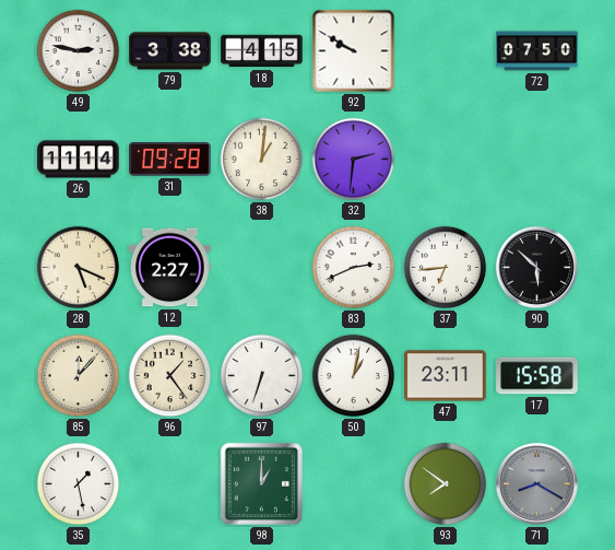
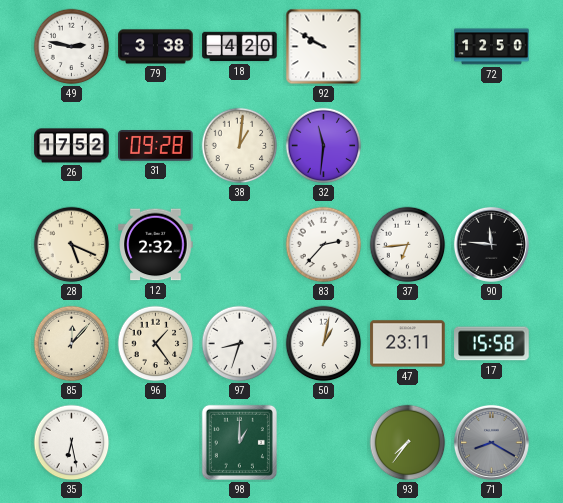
18: 4:15 -> 4:20 (240, 47)
72: 07:50 -> 12:50 (492, 47)
26: 11:14 -> 17:52 (72, 146)
32: 2:31 -> 11:31 (324, 146)
12: 2:27 -> 2:32 (156, 245)
83: 2:41 -> 2:37 (324, 245)
90: 5:52 -> 11:46 (491, 244)
97: 6:33 -> 8:33 (240, 344)
35: 1:28 -> 6:28 (72, 443)
93: 7:51 -> 7:36 (408, 443)
